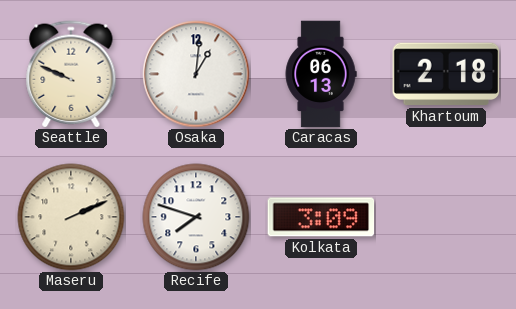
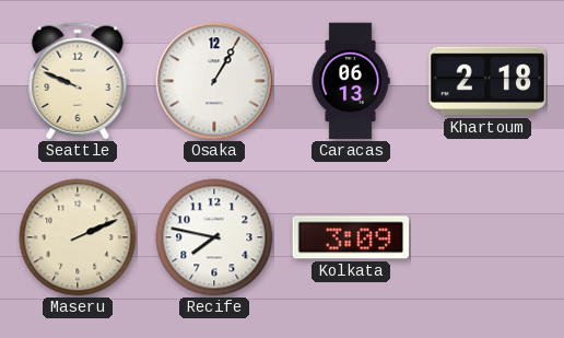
Osaka: 1:01 -> 1:05 (214, 81)
Recife: 7:48 -> 7:47 (214, 237)
